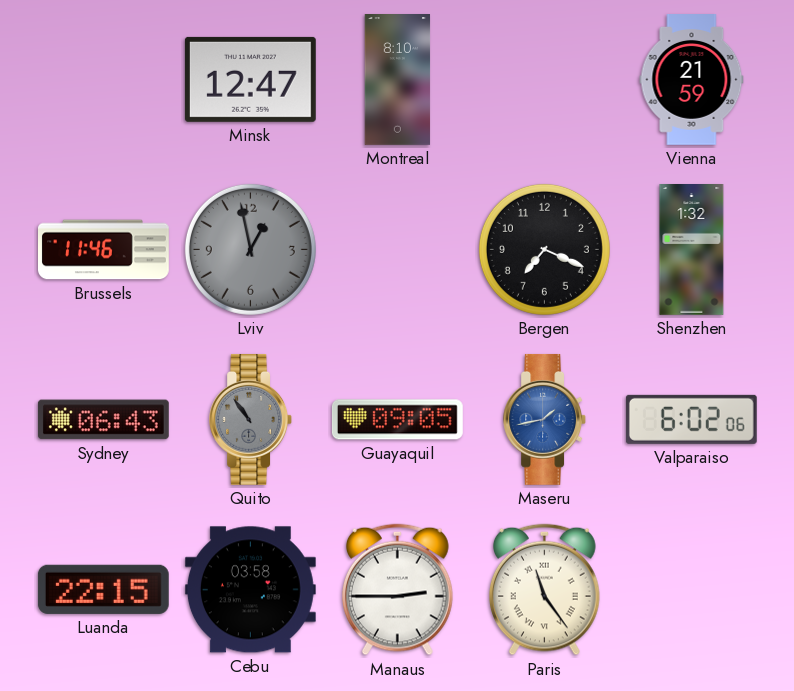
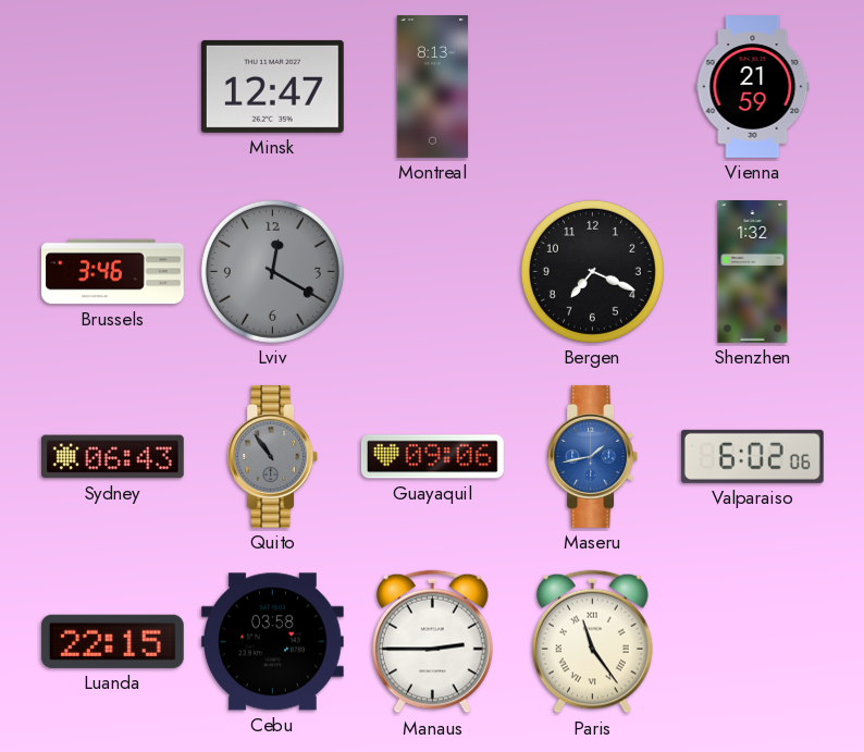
Montreal: 8:10 -> 8:13 (433, 87)
Brussels: 11:46 -> 3:46 (113, 272)
Lviv: 12:58 -> 12:20 (272, 271)
Guayaquil: 09:05 -> 09:06 (432, 457)
